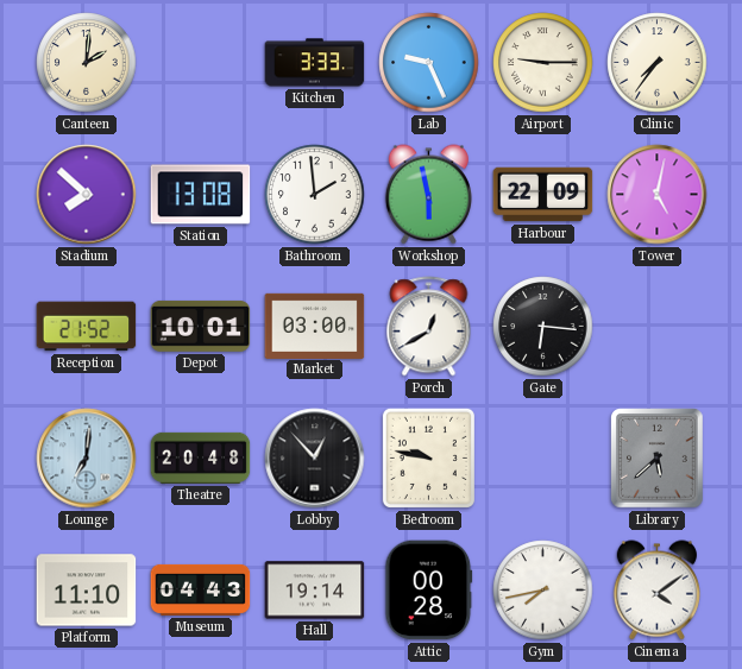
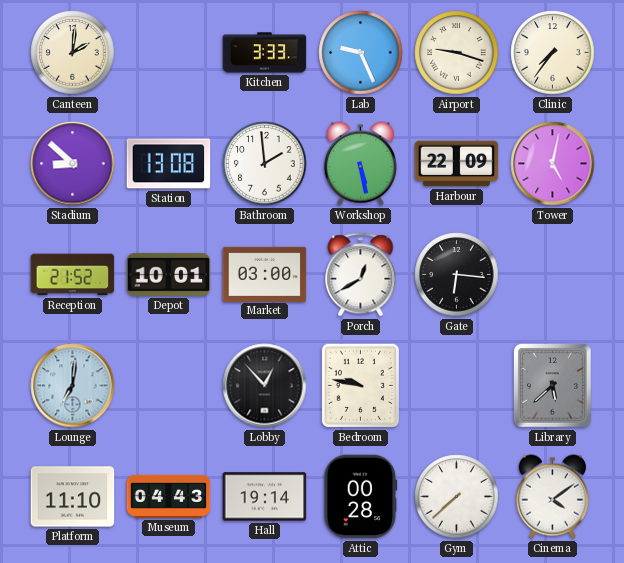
Airport: 9:15 -> 9:18 (457, 53)
Stadium: 7:52 -> 8:52 (73, 164)
Workshop: 5:58 -> 5:28 (360, 164)
Theatre: 20:48 -> none (201, 457)
Gym: 7:43 -> 7:38 (457, 497)
